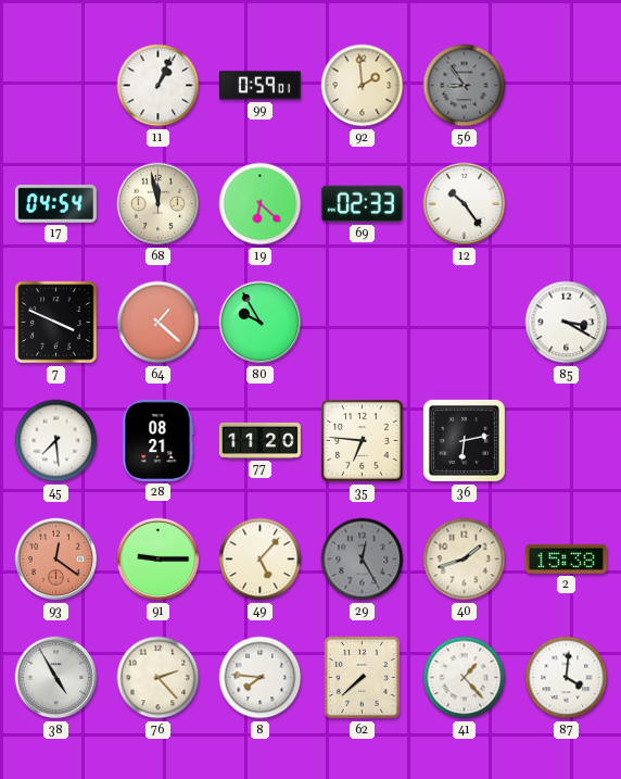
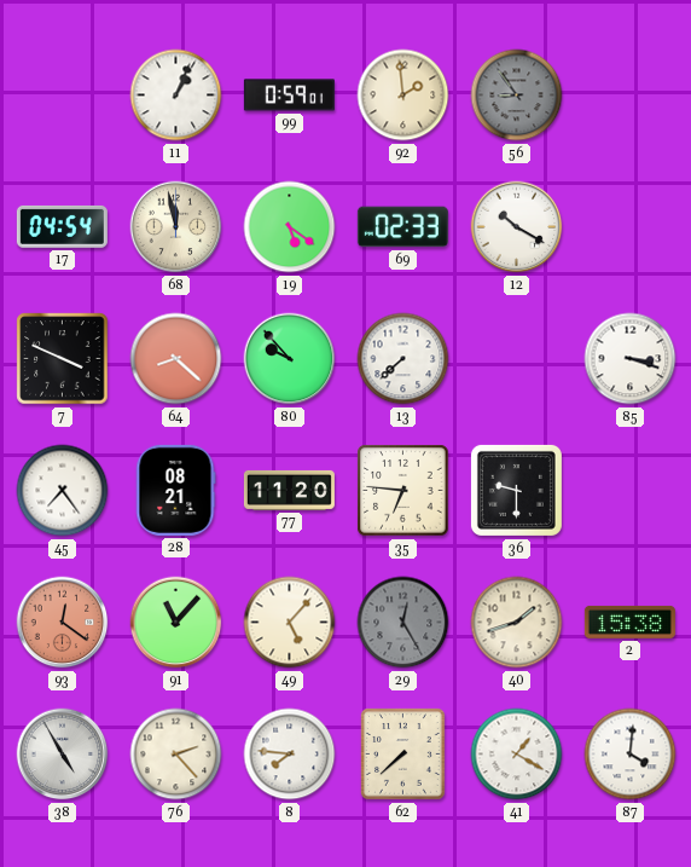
19: 6:22 -> 5:21 (290, 227)
12: 10:24 -> 10:20 (517, 227)
64: 1:22 -> 8:22 (176, 359)
80: 9:55 -> 9:53 (290, 359)
13: none -> 7:38 (403, 359)
85: 3:20 -> 3:18 (631, 359)
45: 7:29 -> 7:24 (63, 491)
36: 6:13 -> 9:30 (516, 490)
91: 9:15 -> 11:07 (176, 623)
41: 1:23 -> 1:20 (517, 755)
